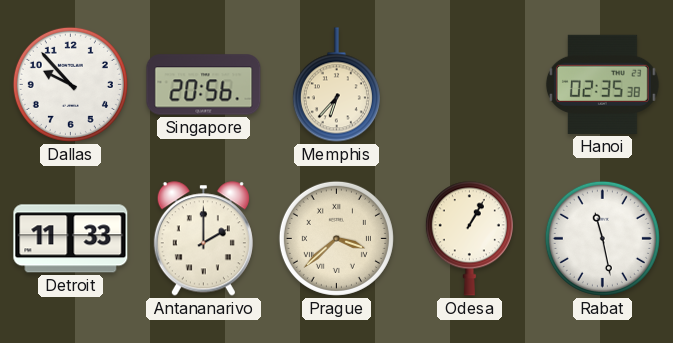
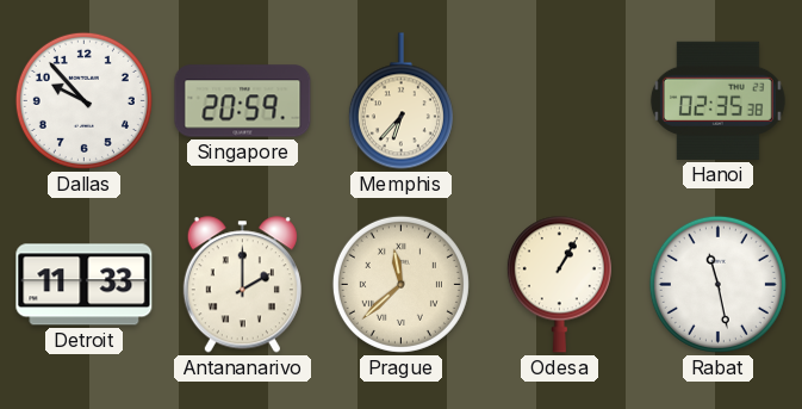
Singapore: 20:56 -> 20:59 (243, 101)
Prague: 3:38 -> 11:38 (400, 284)
